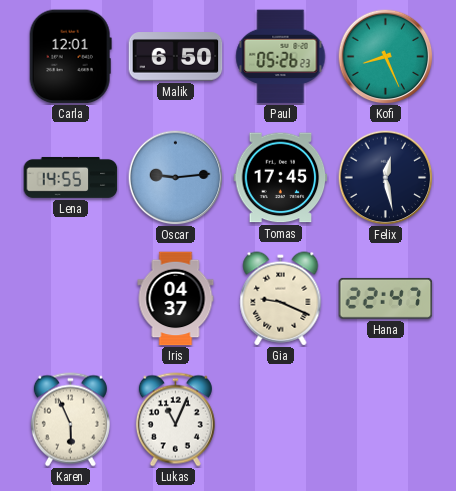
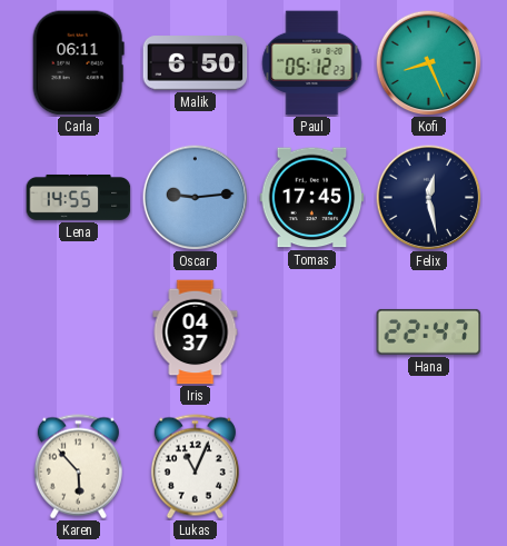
Carla: 12:01 -> 06:11 (78, 63)
Paul: 05:26 -> 05:12 (312, 63)
Gia: 9:19 -> none (281, 299)
Karen: 5:56 -> 5:53 (78, 467)
